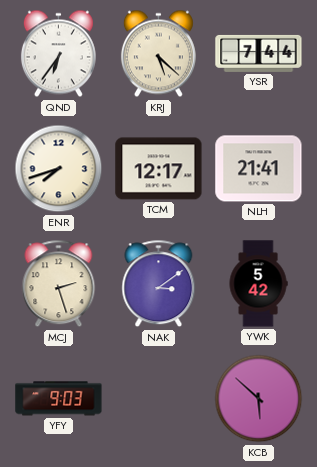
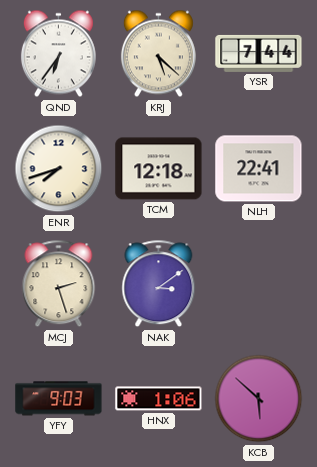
TCM: 12:17 -> 12:18 (159, 169)
NLH: 21:41 -> 22:41 (259, 169)
YWK: 5:42 -> none (258, 284)
HNX: none -> 1:06 (159, 399)
